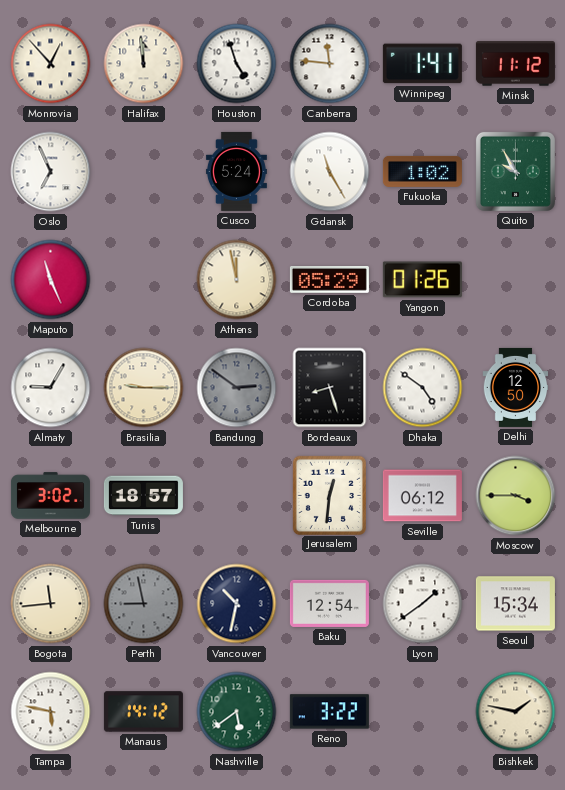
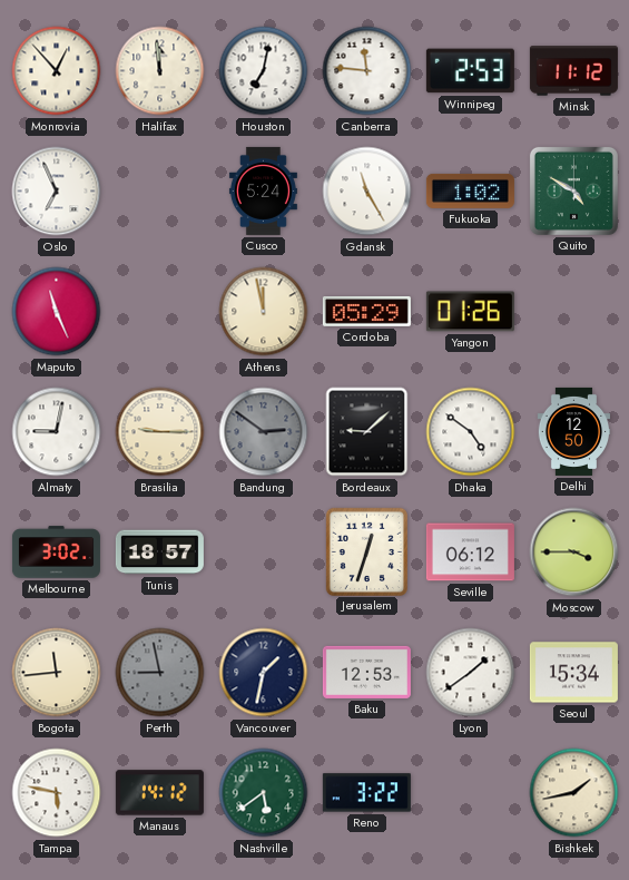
Houston: 4:57 -> 7:02 (264, 71)
Winnipeg: 1:41 -> 2:53 (470, 71)
Quito: 9:55 -> 4:50 (573, 190)
Almaty: 9:05 -> 9:02 (57, 432)
Bordeaux: 8:27 -> 9:08 (367, 432)
Jerusalem: 12:31 -> 12:33 (366, 551)
Vancouver: 10:32 -> 1:32 (264, 673)
Baku: 12:54 -> 12:53 (366, 672)
Bishkek: 1:47 -> 1:43 (574, 793)
